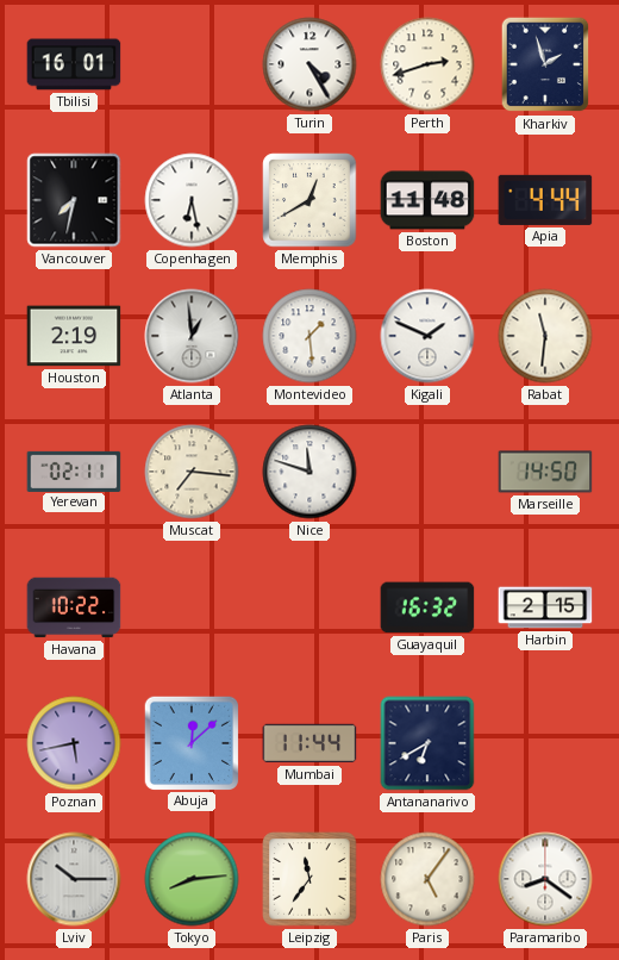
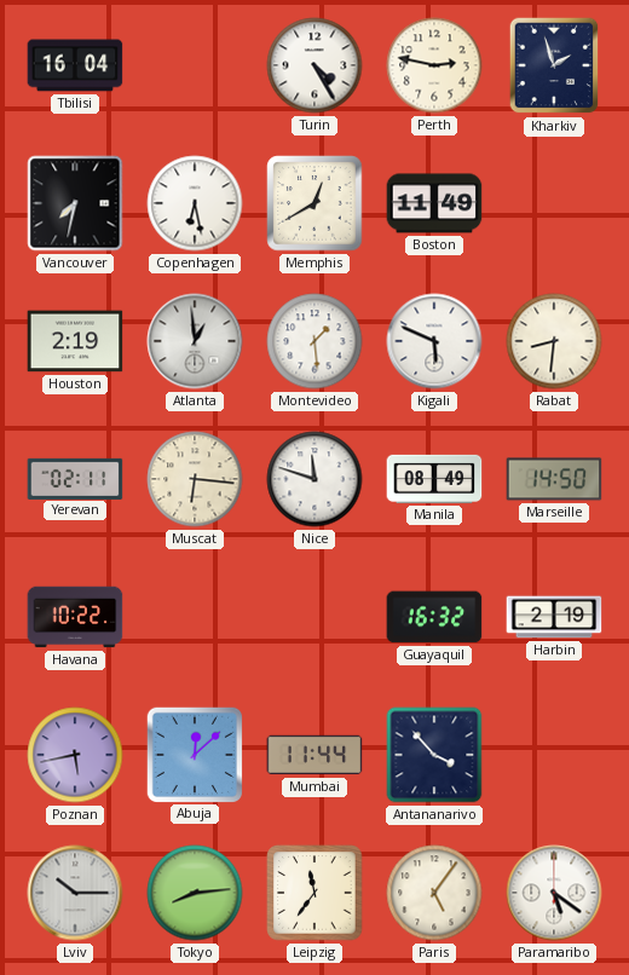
Tbilisi: 16:01 -> 16:04 (75, 65)
Perth: 2:42 -> 2:47 (434, 65)
Boston: 11:48 -> 11:49 (434, 203)
Apia: 4:44 -> none (545, 200)
Kigali: 1:49 -> 5:49 (434, 341)
Rabat: 11:31 -> 8:31 (554, 341)
Muscat: 7:16 -> 6:16 (195, 479)
Manila: none -> 08:49 (434, 479)
Harbin: 2:15 -> 2:19 (554, 617)
Antananarivo: 6:40 -> 3:53 (434, 755)
Paramaribo: 8:21 -> 5:21 (554, 893)
